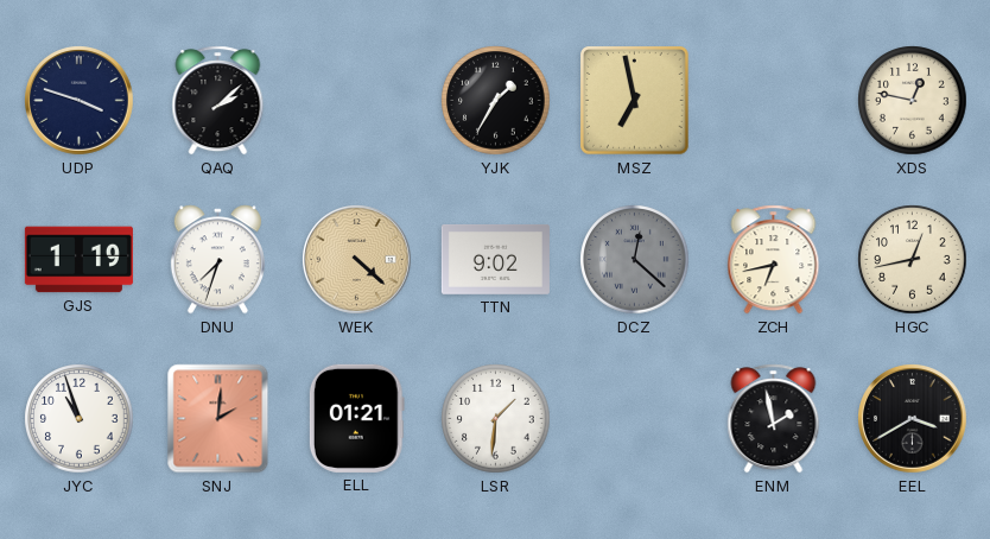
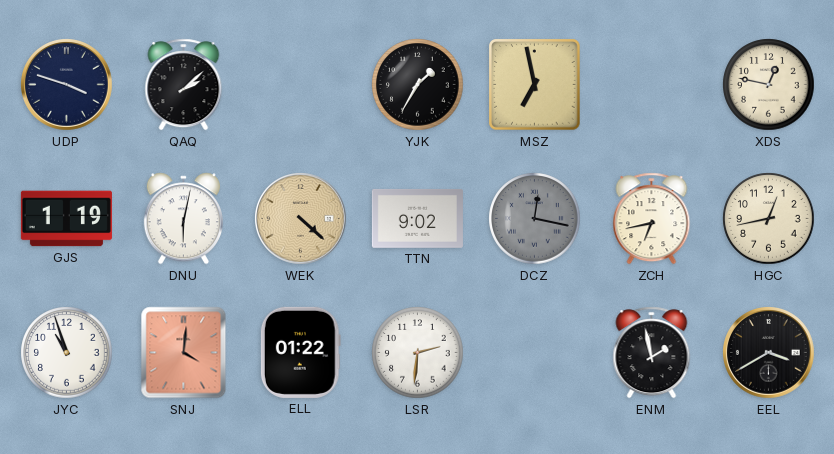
DNU: 7:33 -> 6:02 (183, 219)
DCZ: 12:22 -> 12:17 (535, 219)
SNJ: 2:01 -> 4:01 (184, 353)
ELL: 01:21 -> 01:22 (300, 352)
LSR: 1:31 -> 2:31 (418, 353)
